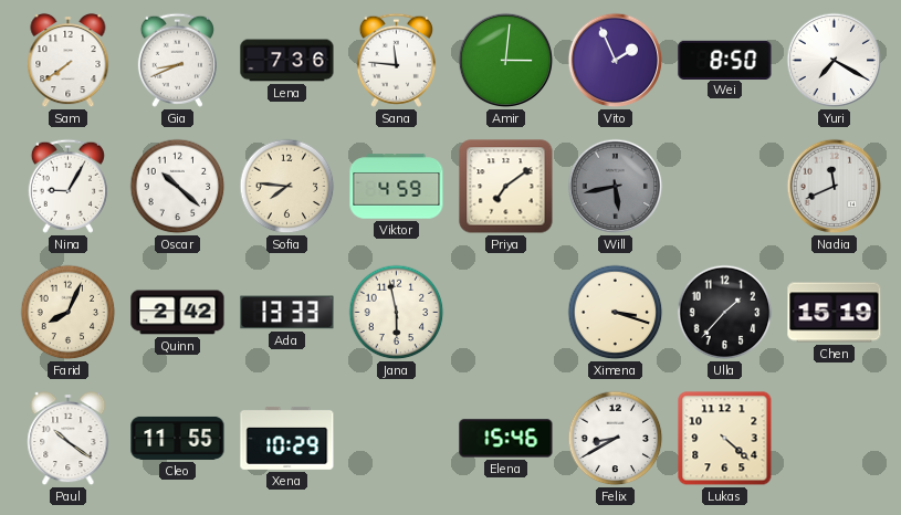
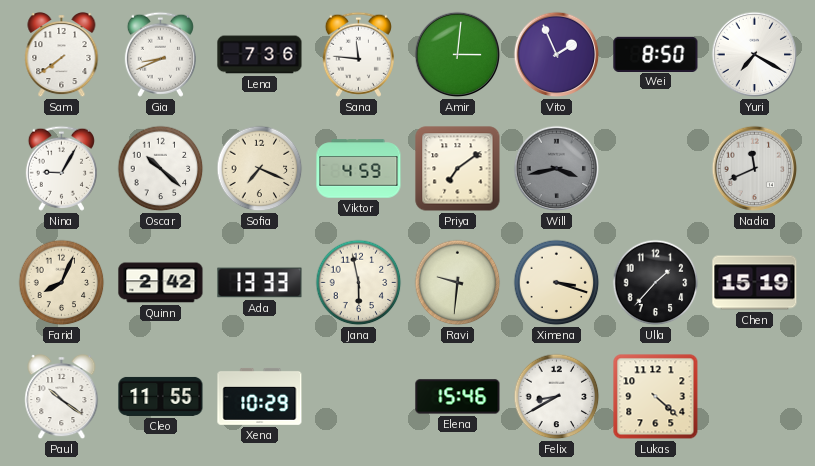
Sofia: 7:46 -> 7:19 (260, 169)
Will: 5:43 -> 3:43 (557, 169)
Ravi: none -> 9:31 (458, 283)
